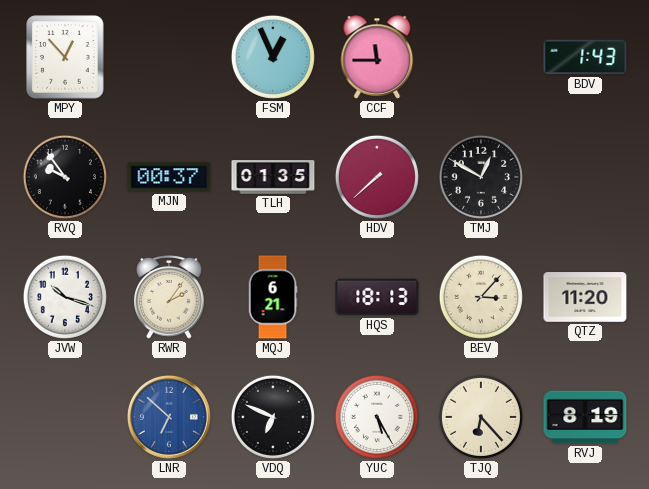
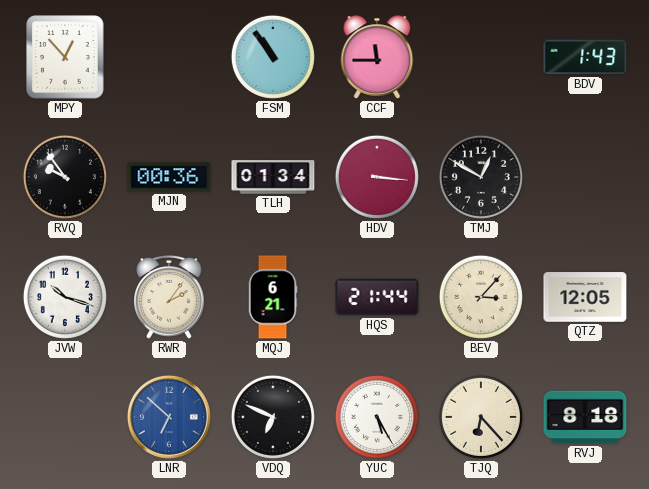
FSM: 12:56 -> 10:54 (273, 57)
MJN: 00:37 -> 00:36 (169, 177)
TLH: 01:35 -> 01:34 (273, 177)
HDV: 7:38 -> 3:16 (377, 177)
HQS: 18:13 -> 21:44 (377, 297)
QTZ: 11:20 -> 12:05 (585, 297)
RVJ: 8:19 -> 8:18 (585, 417)
